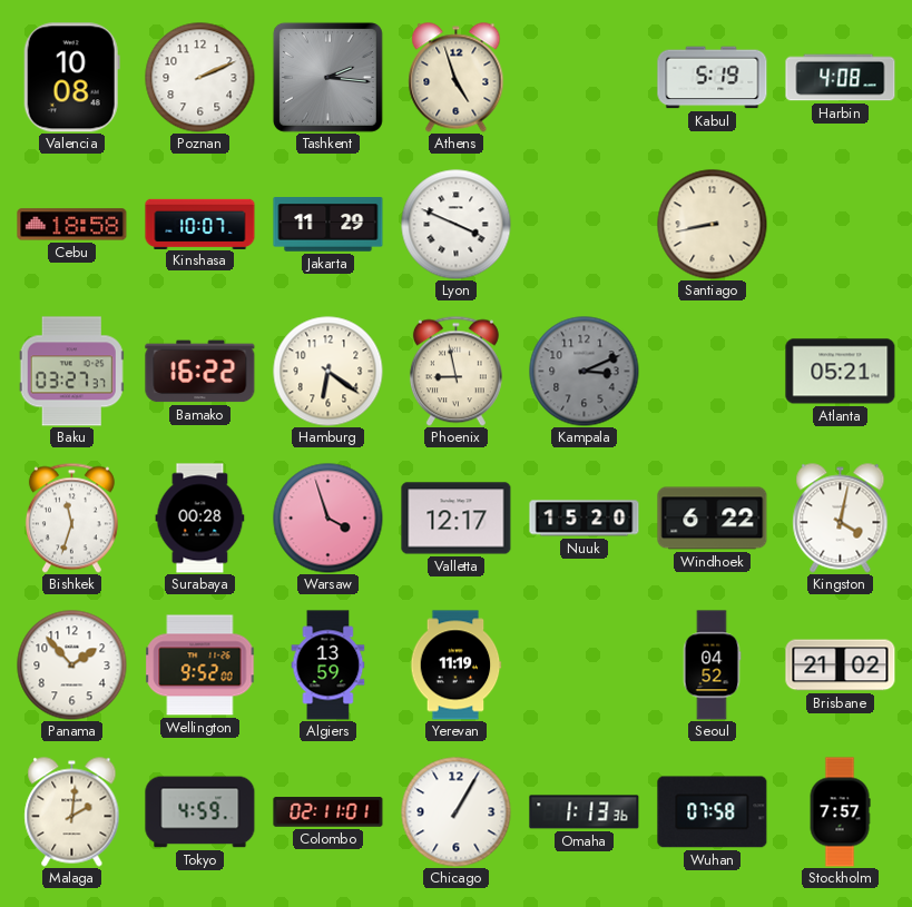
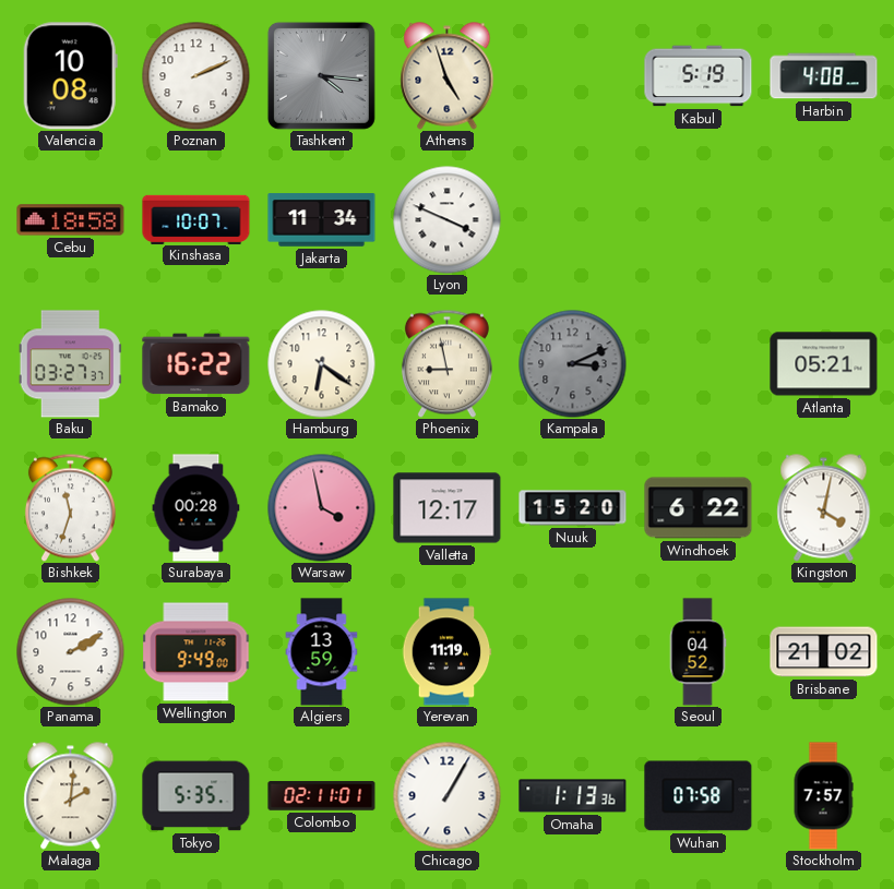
Tashkent: 2:16 -> 4:16 (321, 75)
Jakarta: 11:29 -> 11:34 (322, 220)
Santiago: 8:43 -> none (713, 225)
Warsaw: 3:57 -> 3:58 (322, 508)
Panama: 1:53 -> 2:10 (71, 652)
Wellington: 9:52 -> 9:49 (196, 652)
Tokyo: 4:59 -> 5:35 (196, 796)
